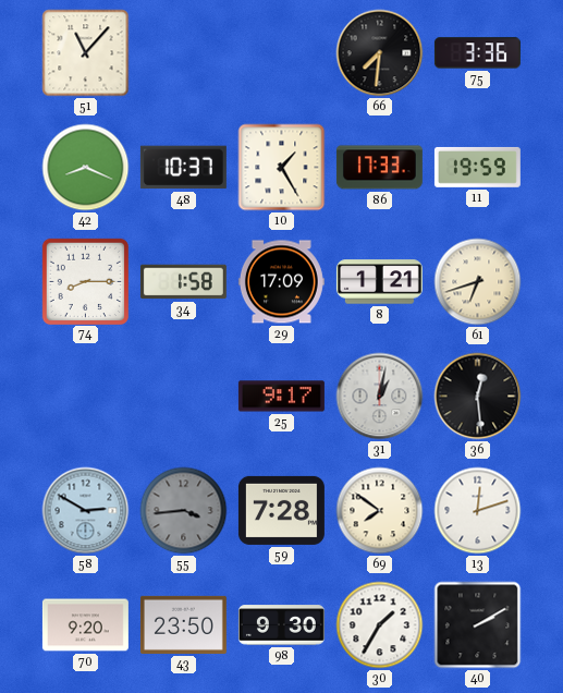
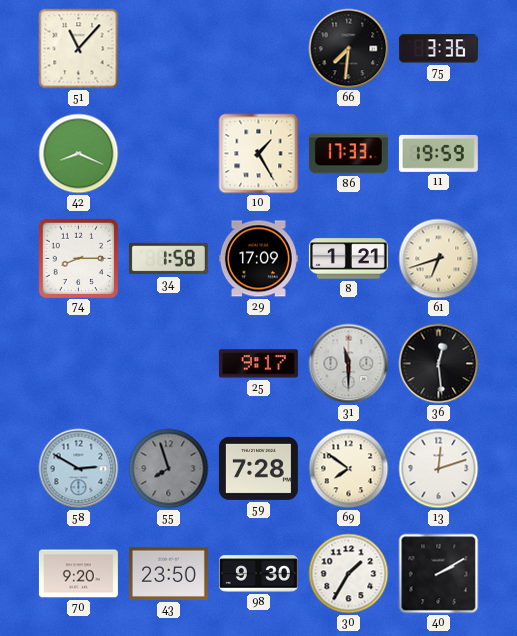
48: 10:37 -> none (183, 168)
31: 1:02 -> 11:30 (349, 364)
55: 3:44 -> 7:57 (169, 469)
